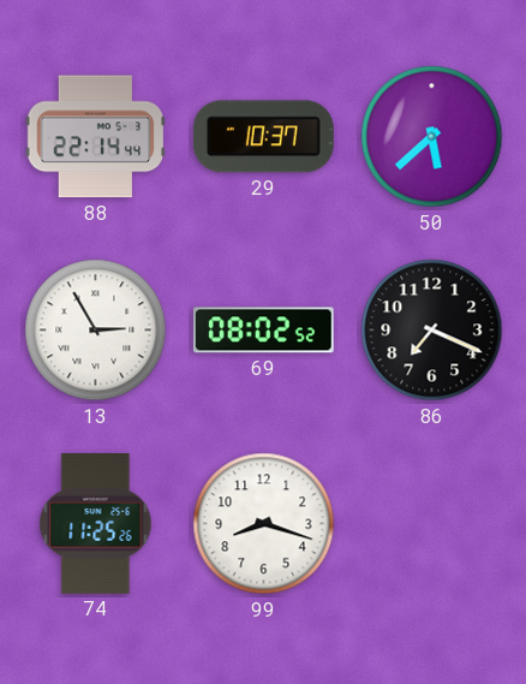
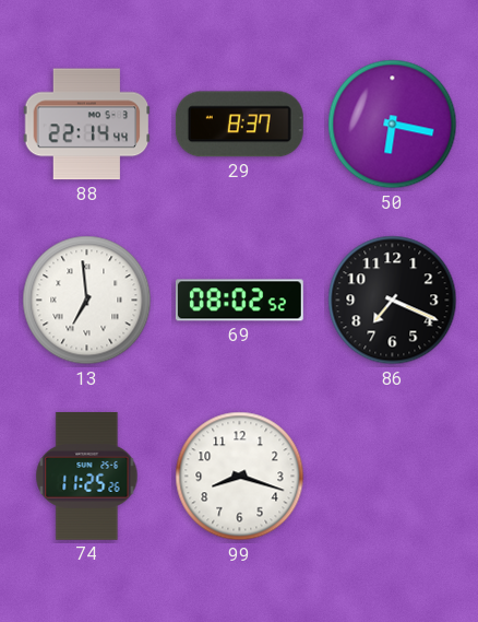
29: 10:37 -> 8:37 (239, 125)
50: 5:38 -> 6:17 (393, 125)
13: 2:55 -> 6:59 (87, 301)
